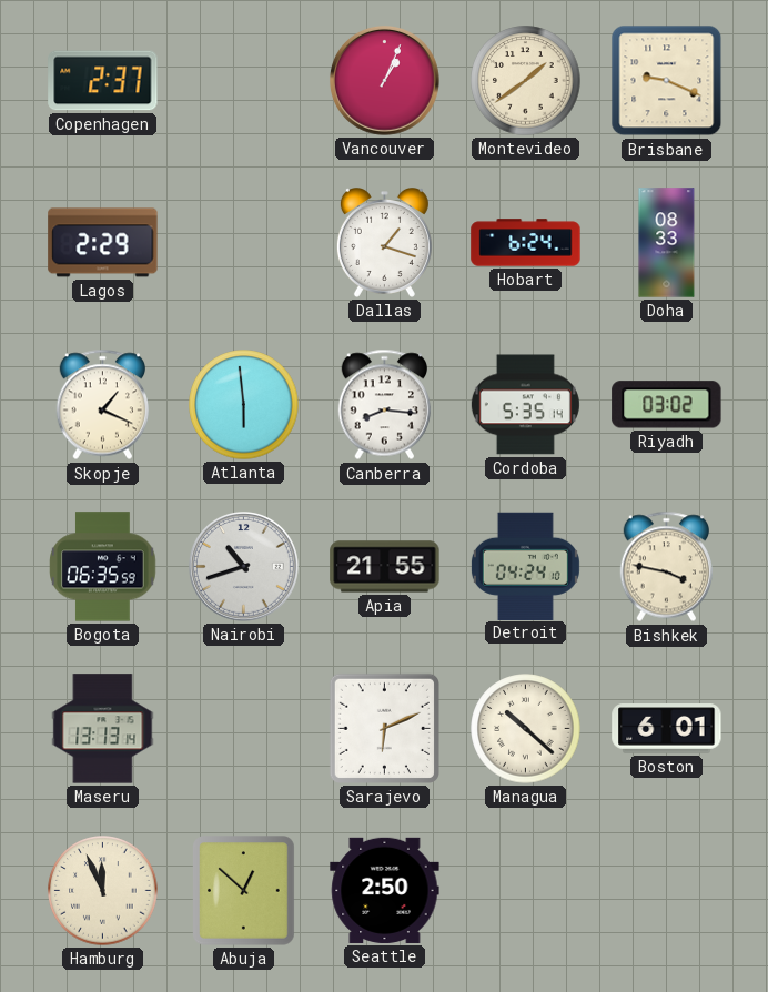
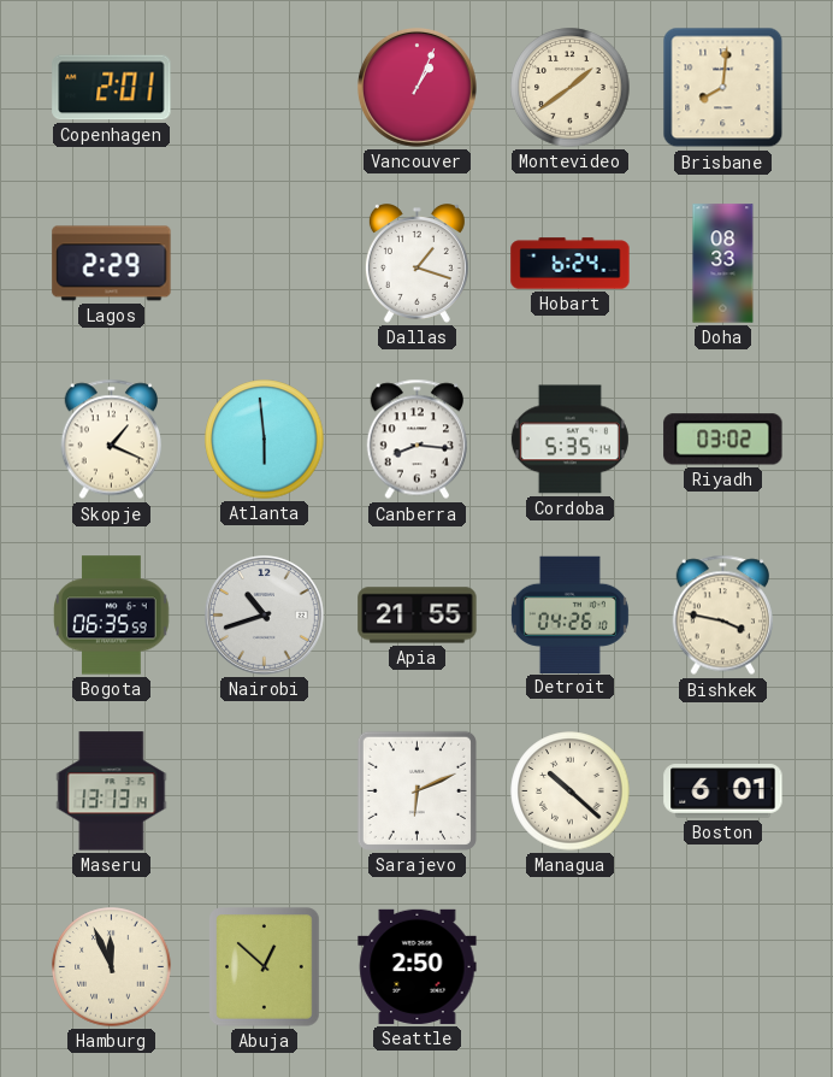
Copenhagen: 2:37 -> 2:01 (112, 88)
Brisbane: 9:19 -> 8:01 (723, 88)
Detroit: 04:24 -> 04:26 (569, 614)
